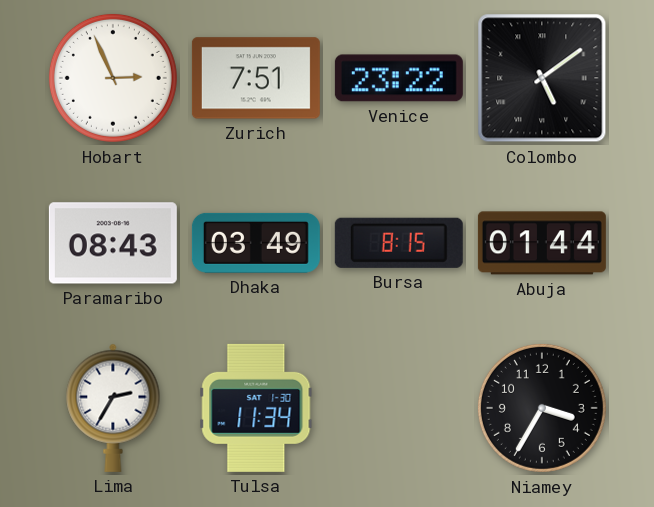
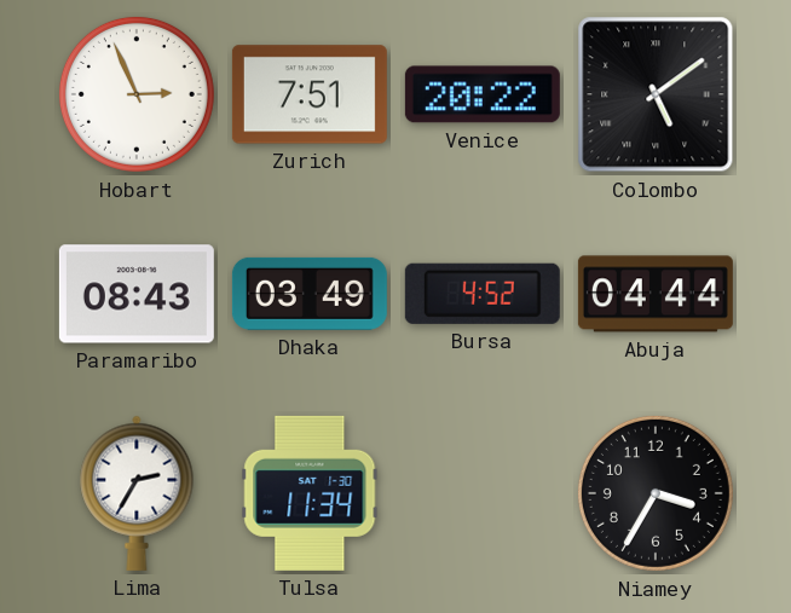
Venice: 23:22 -> 20:22 (483, 94)
Bursa: 8:15 -> 4:52 (483, 294)
Abuja: 01:44 -> 04:44 (656, 294)
